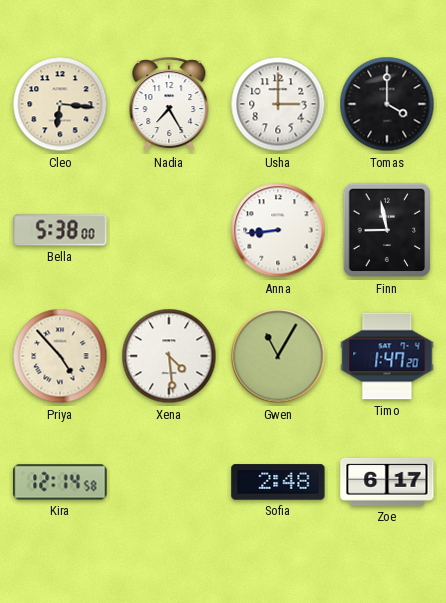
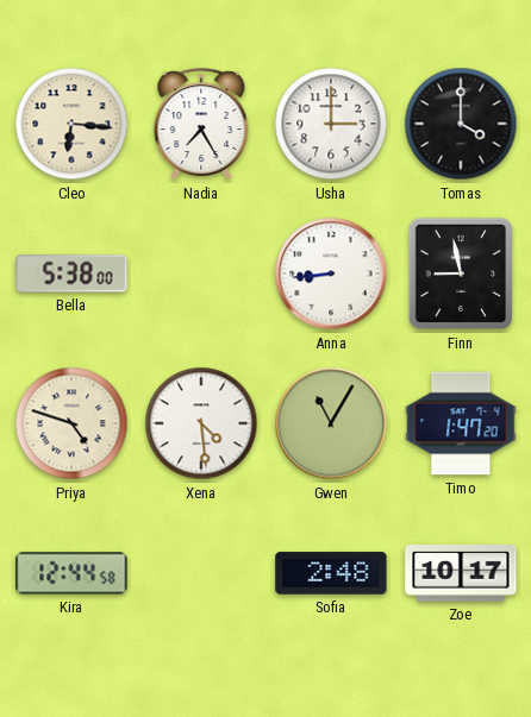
Priya: 4:53 -> 4:48 (71, 423)
Kira: 12:14 -> 12:44 (71, 573)
Zoe: 6:17 -> 10:17 (461, 573)
